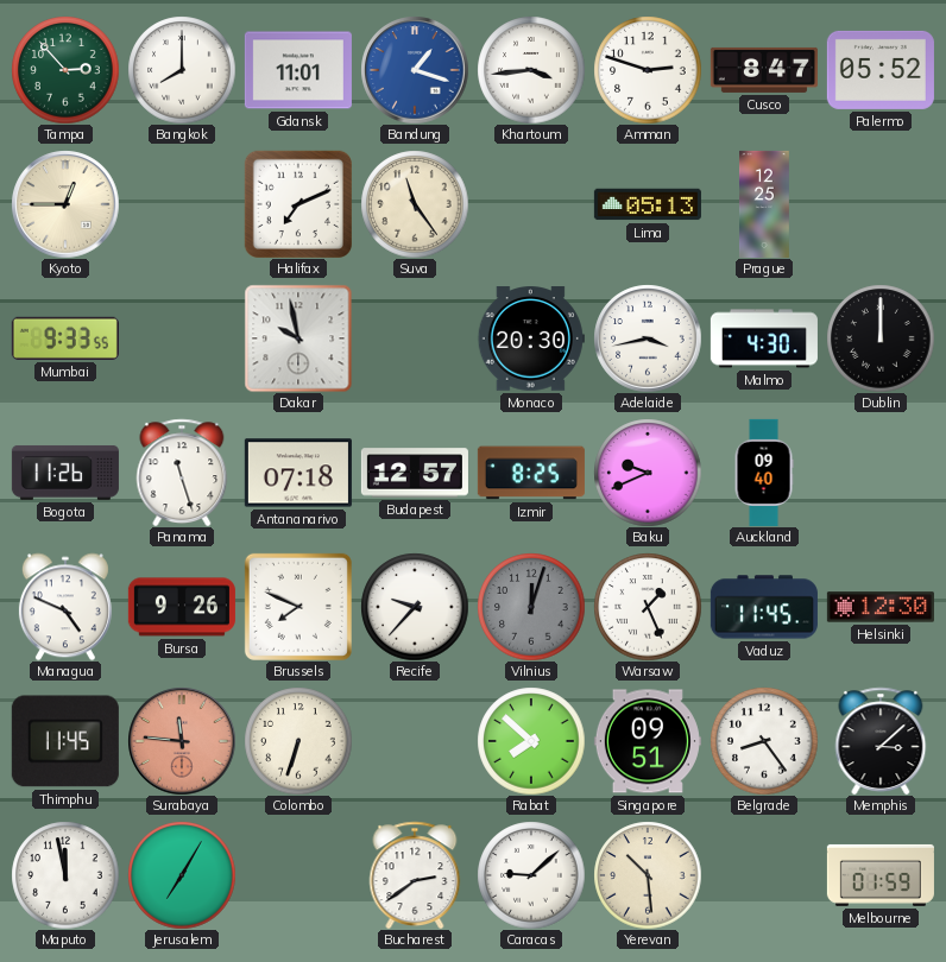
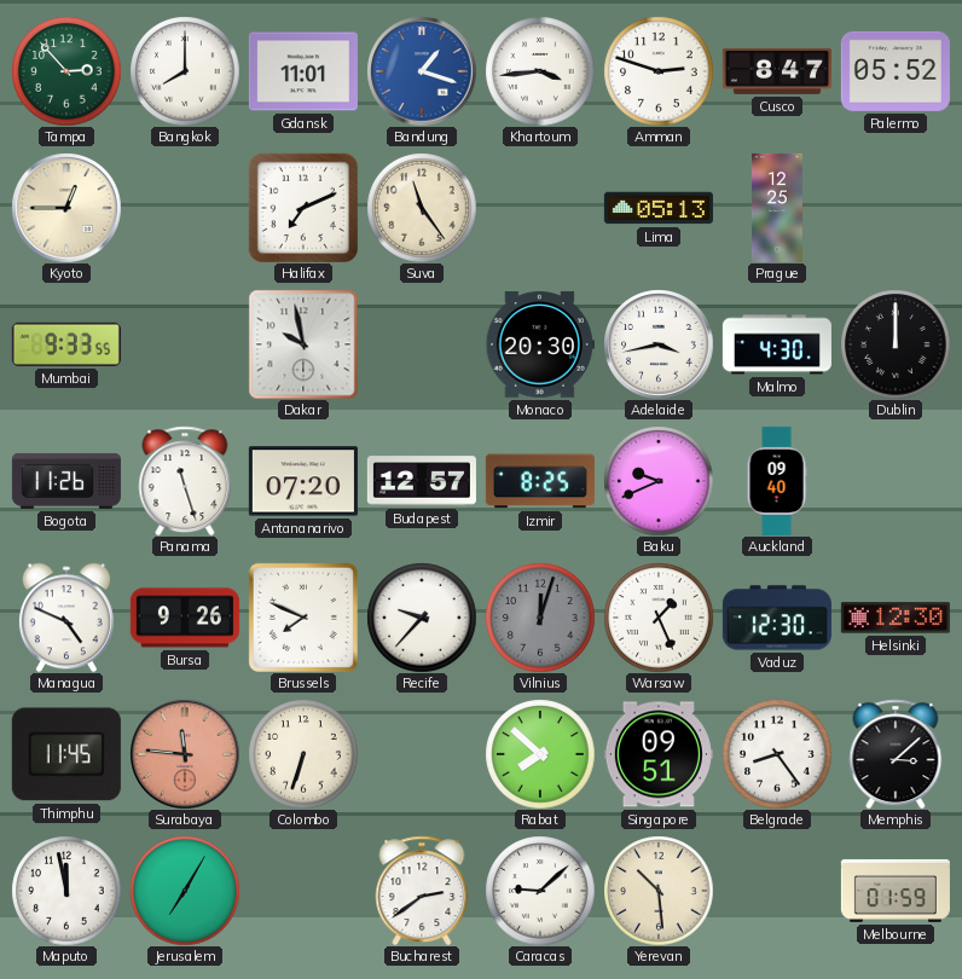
Antananarivo: 07:18 -> 07:20 (303, 481)
Vaduz: 11:45 -> 12:30 (777, 618)
